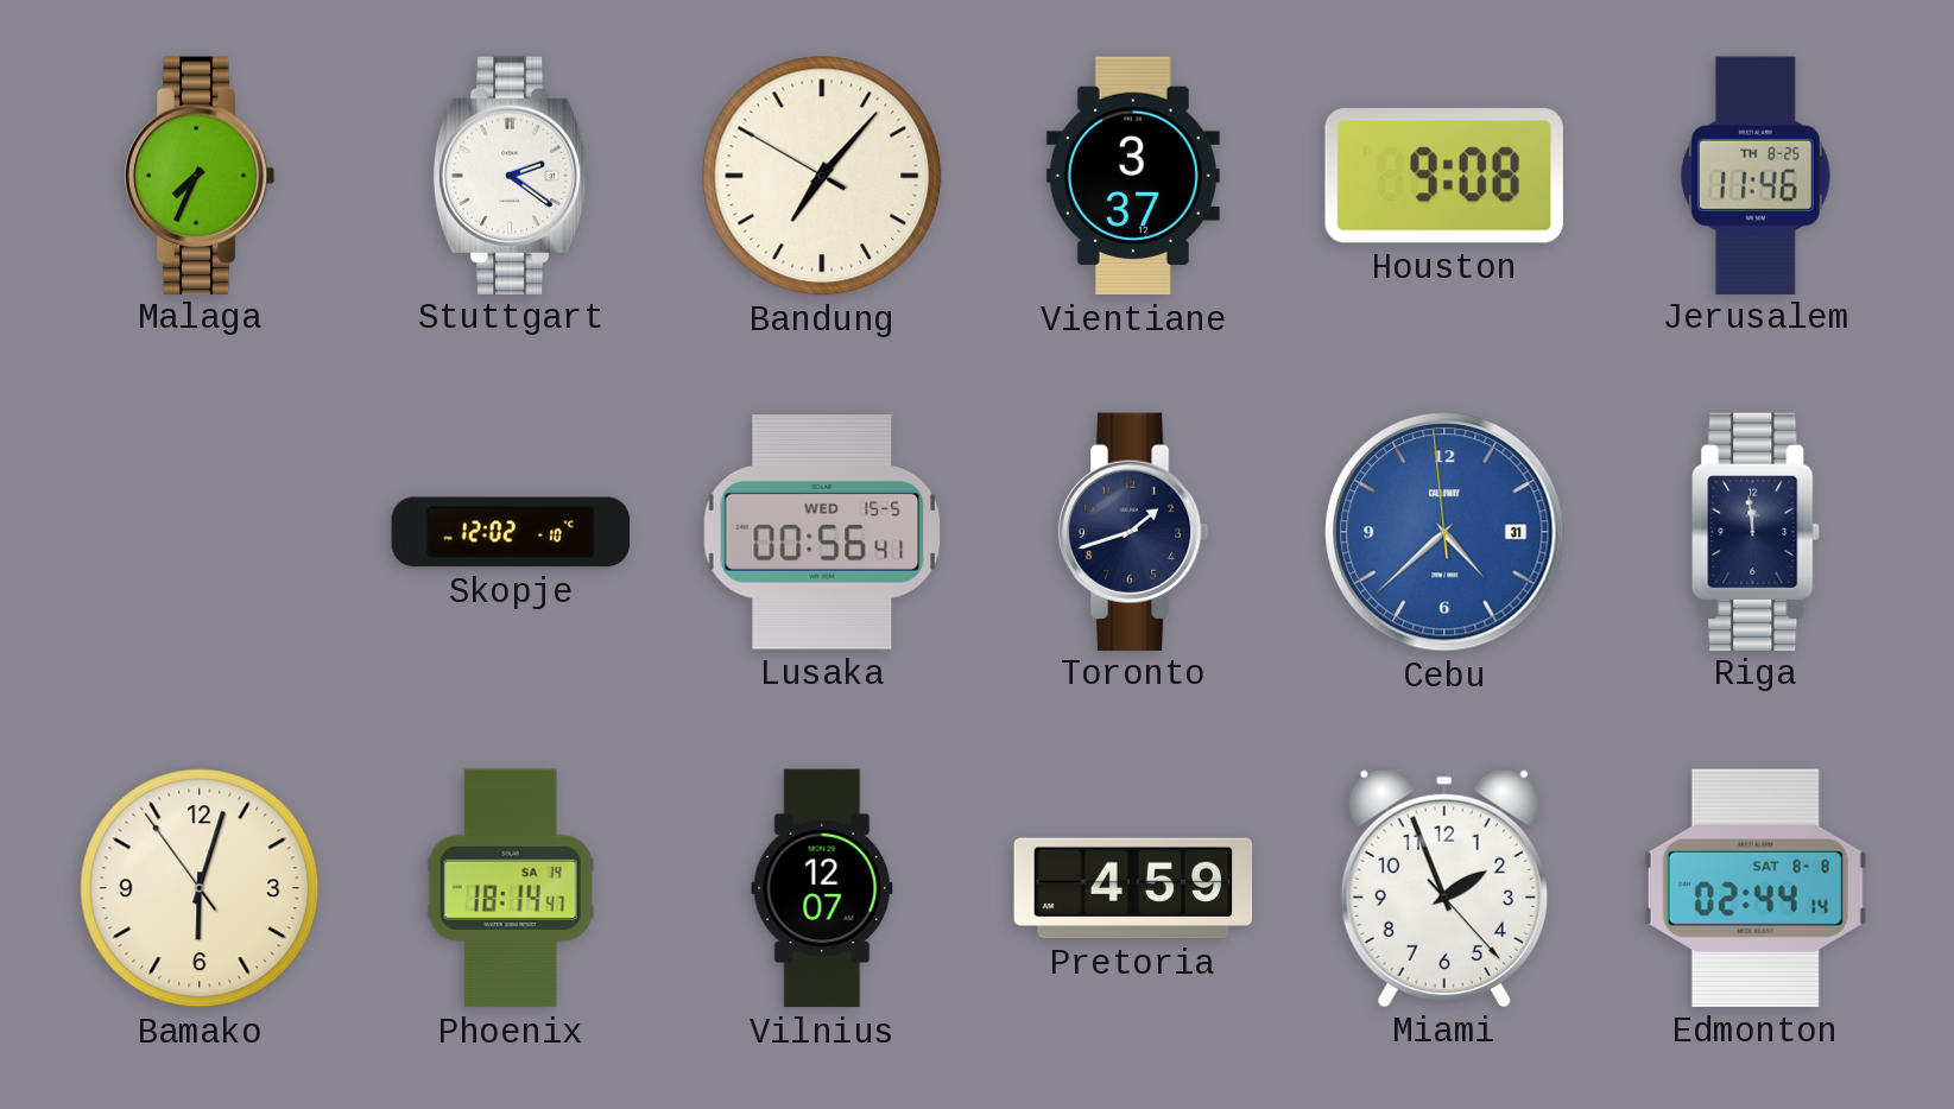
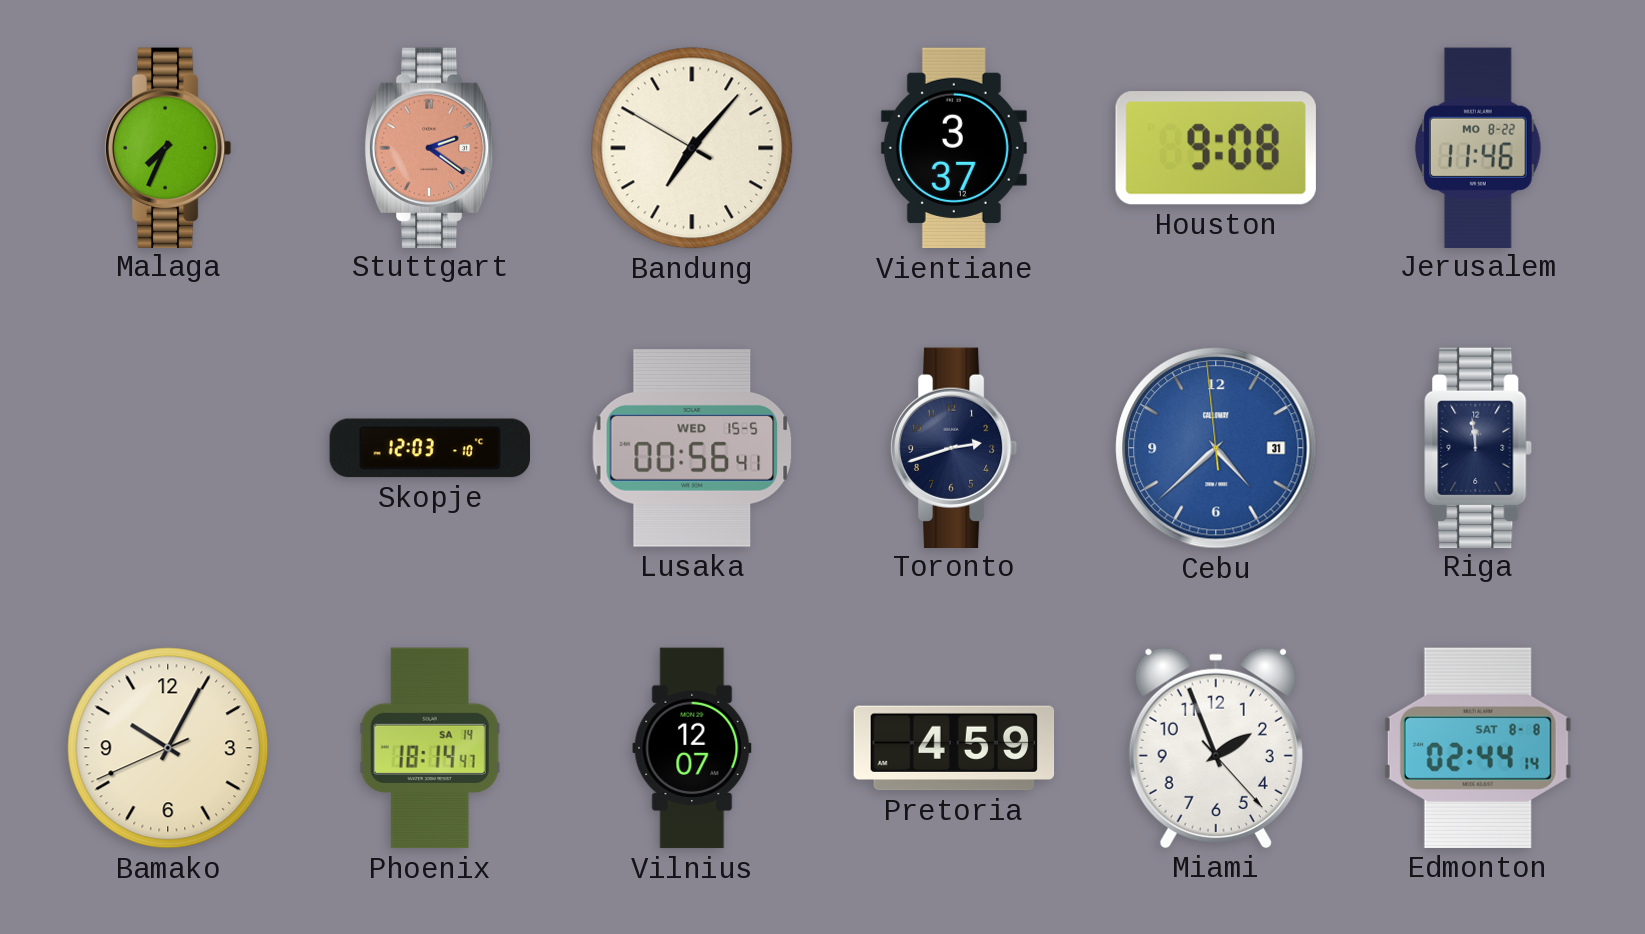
Stuttgart dial: white -> salmon (430, 147)
Jerusalem date: TH 8-25 -> MO 8-22 (1478, 147)
Skopje: 12:02 -> 12:03 (429, 448)
Toronto: 1:42 -> 2:42 (954, 447)
Bamako: 6:02 -> 10:04 (168, 748)
